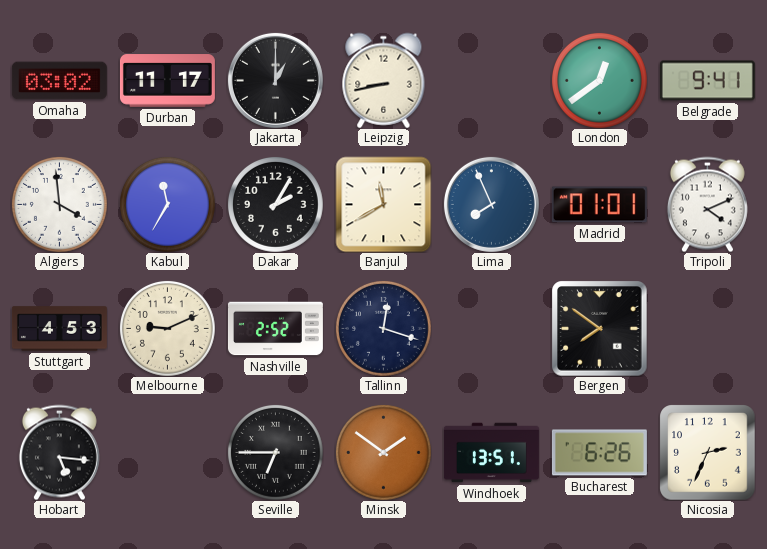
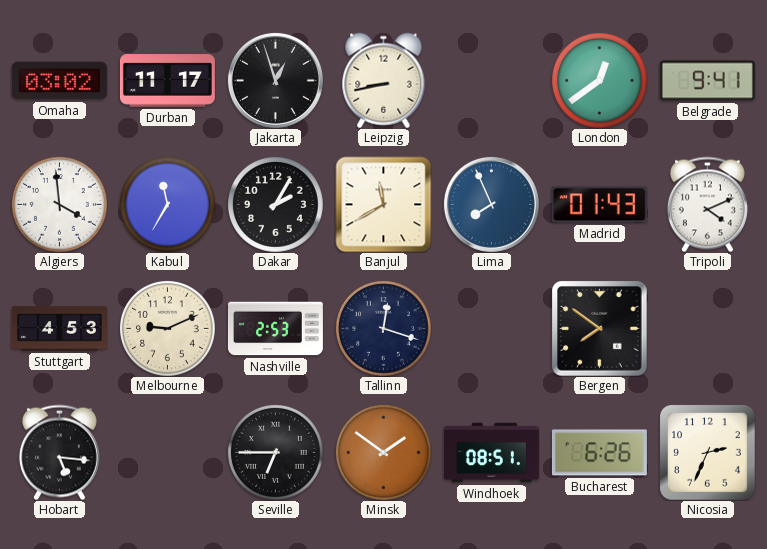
Jakarta: 1:00 -> 12:57 (275, 80)
Madrid: 01:01 -> 01:43 (599, 205)
Nashville: 2:52 -> 2:53 (275, 329)
Windhoek: 13:51 -> 08:51 (491, 453)
